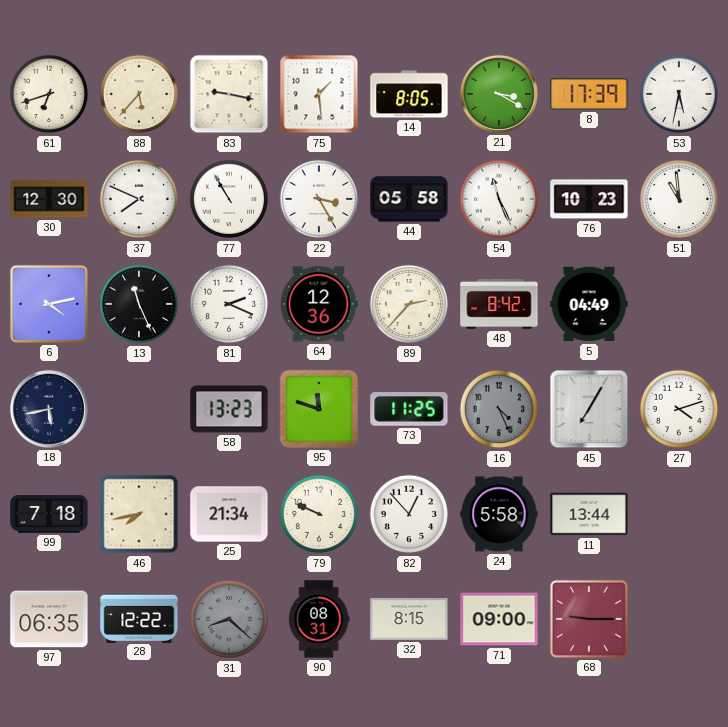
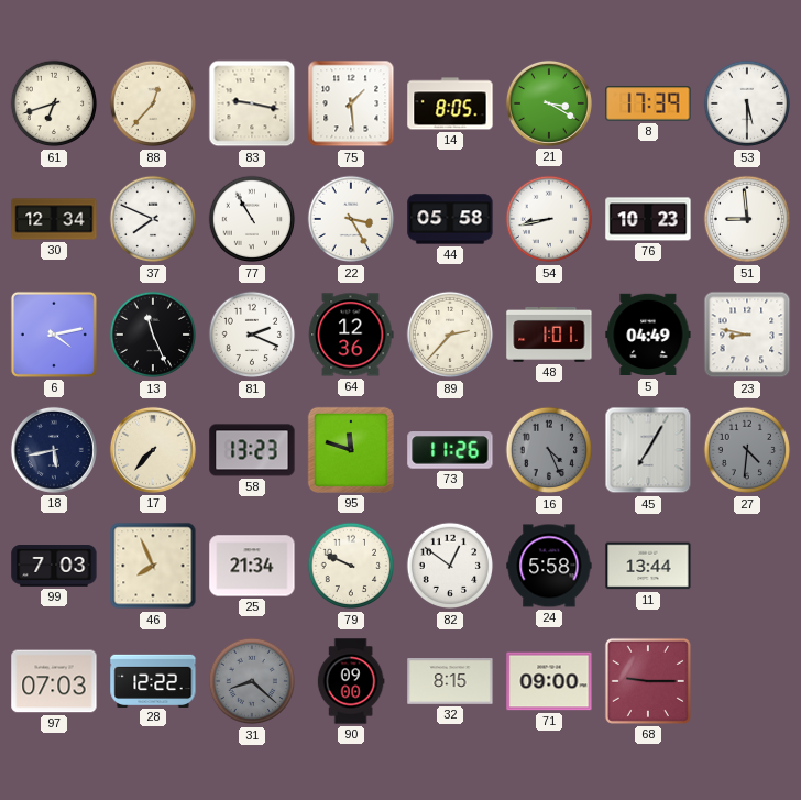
88: 5:37 -> 12:37 (153, 103)
53: 5:32 -> 5:30 (747, 103)
30: 12:30 -> 12:34 (54, 219)
54: 11:26 -> 8:43 (549, 219)
51: 10:59 -> 8:59 (747, 219)
48: 8:42 -> 1:01 (549, 335)
23: none -> 8:47 (747, 335)
17: none -> 7:37 (153, 450)
73: 11:25 -> 11:26 (450, 450)
27: 4:12 -> 4:31 (747, 450)
27 dial: white -> grey (747, 450)
99: 7:18 -> 7:03 (54, 567)
46: 7:43 -> 7:56 (153, 566)
82: 12:53 -> 12:51 (450, 566)
97: 06:35 -> 07:03 (54, 681)
90: 08:31 -> 09:00 (351, 681)
